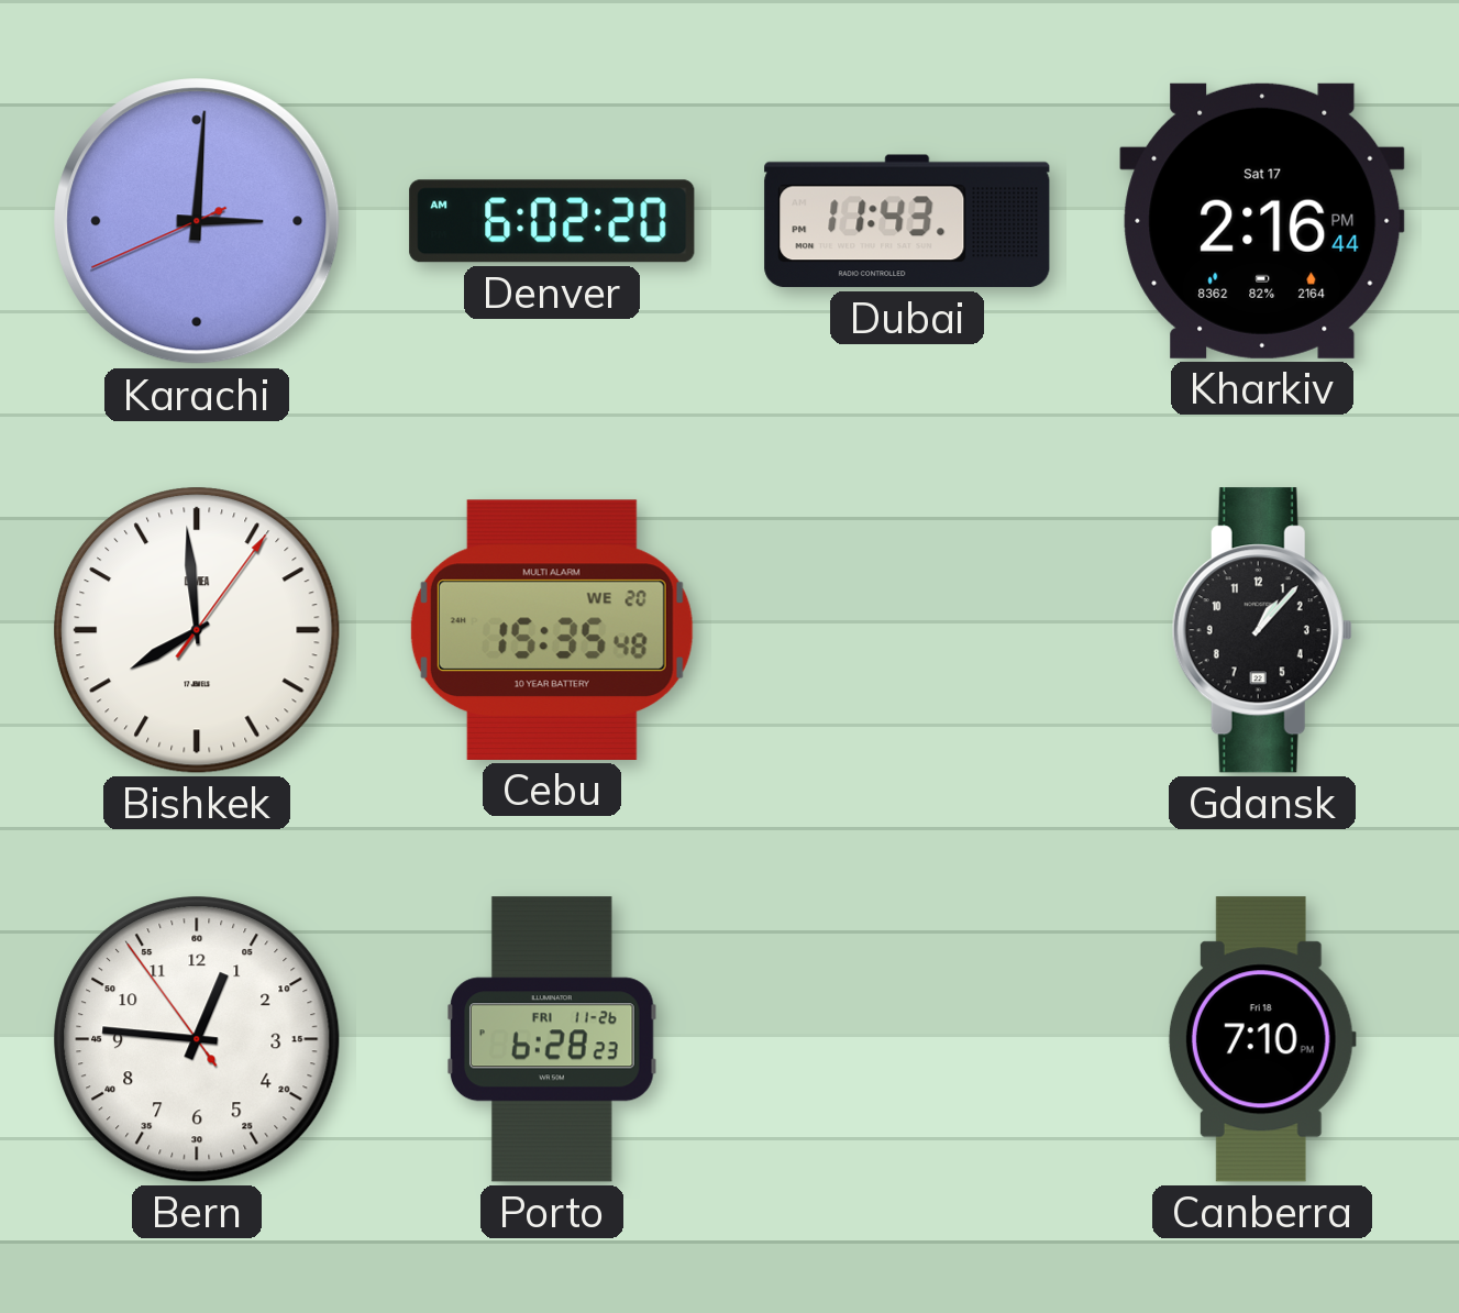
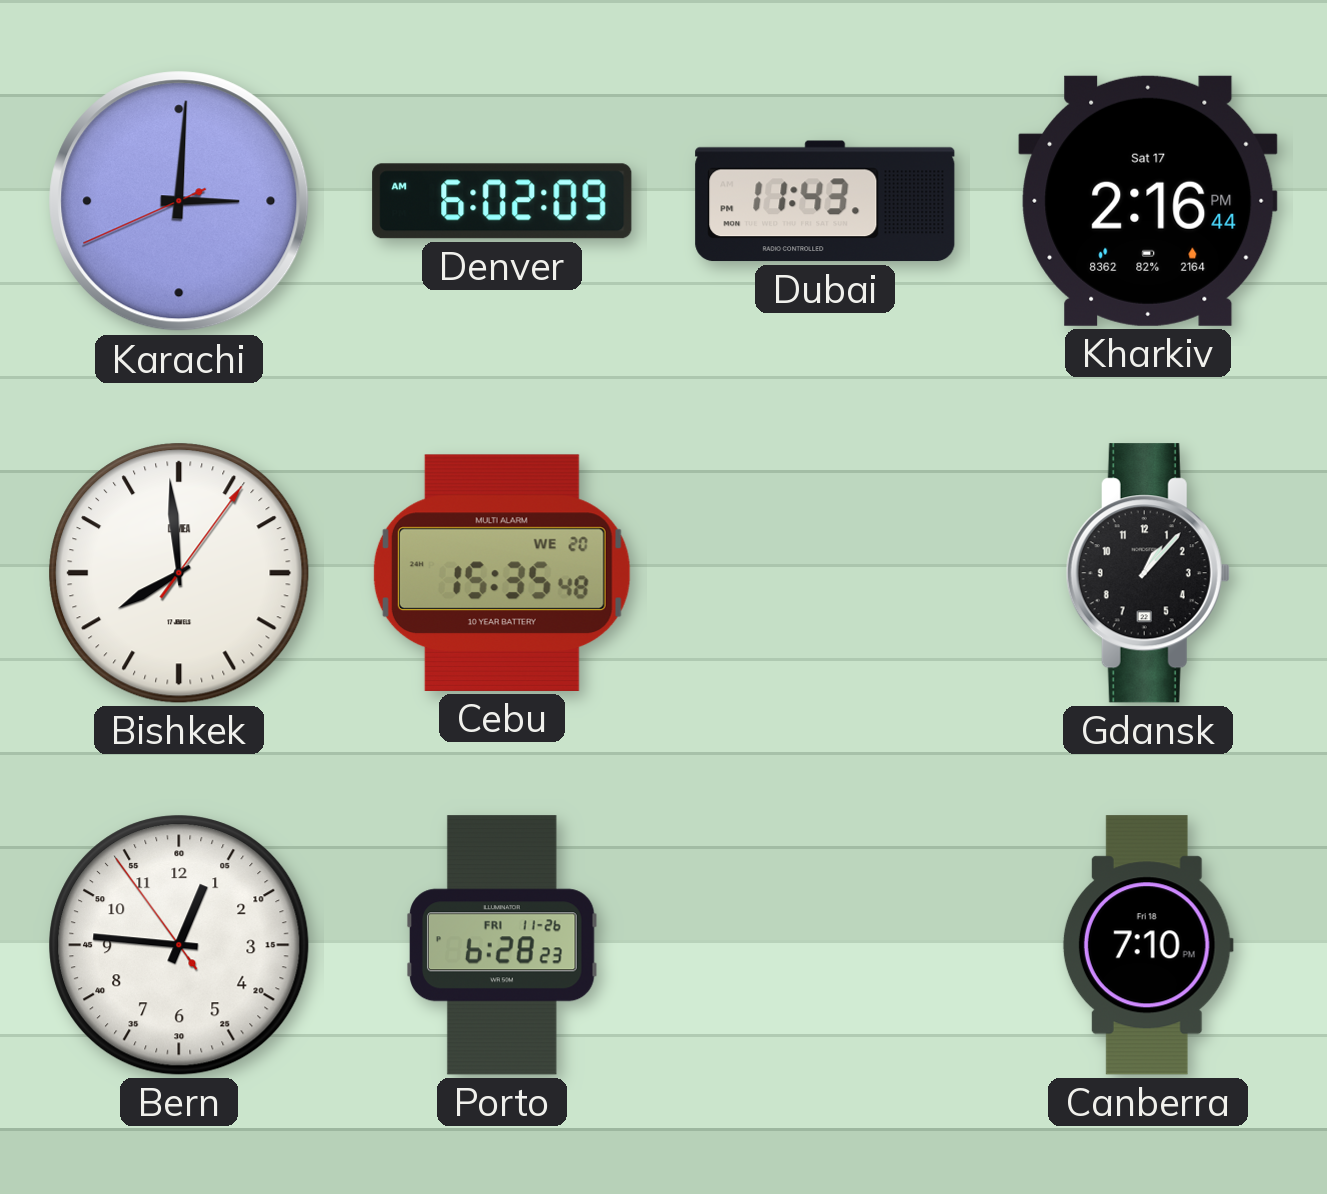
Denver: 6:02:20 AM -> 6:02:09 AM (502, 201)
